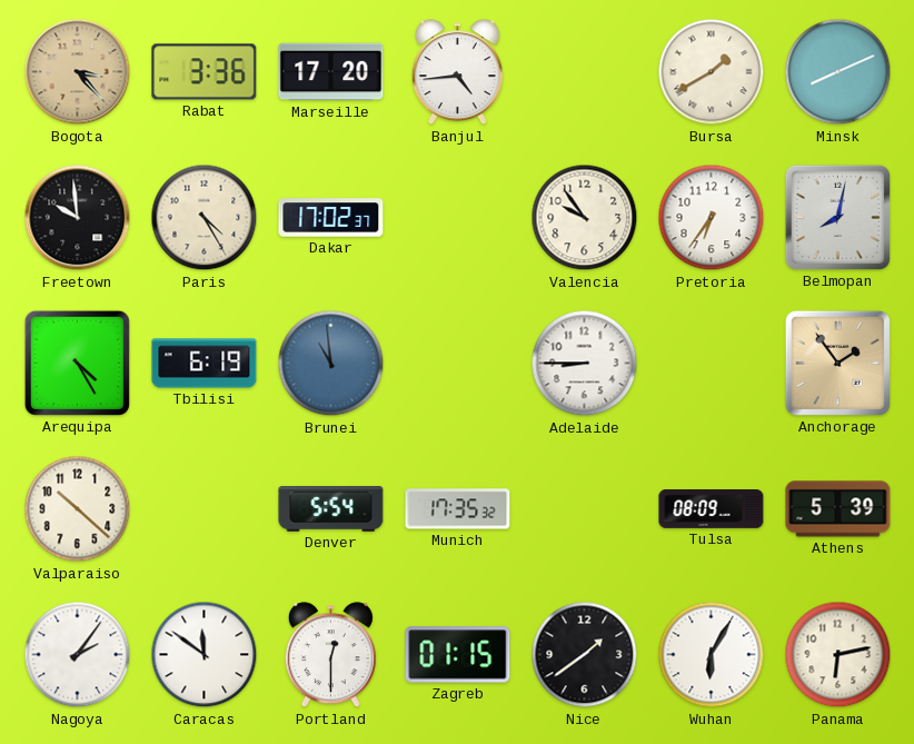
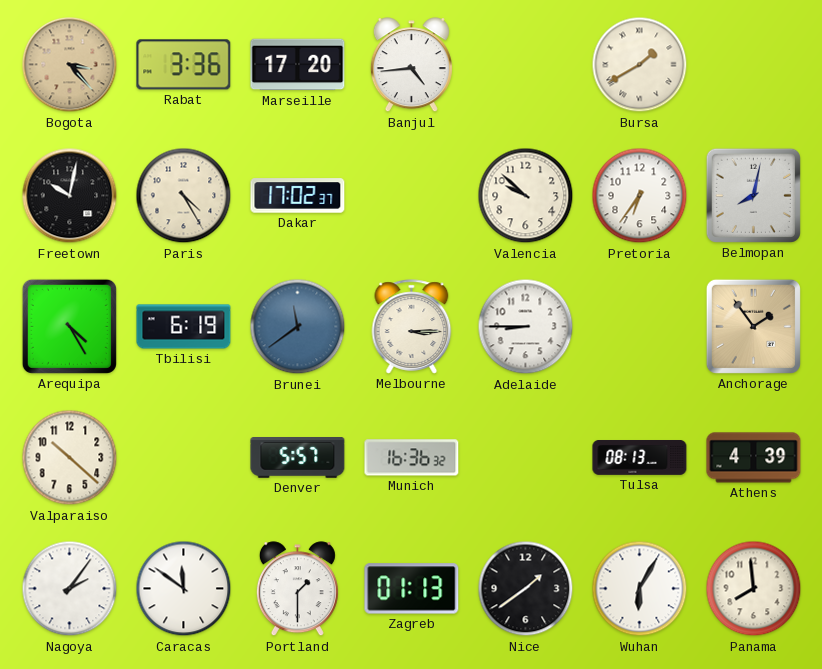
Minsk: 8:11 -> none (838, 72)
Freetown: 9:59 -> 10:02 (70, 196)
Valencia: 9:54 -> 9:52 (526, 196)
Brunei: 10:59 -> 11:39 (298, 327)
Melbourne: none -> 3:15 (412, 327)
Denver: 5:54 -> 5:57 (298, 458)
Munich: 17:35 -> 16:36 (412, 458)
Tulsa: 08:09 -> 08:13 (640, 458)
Athens: 5:39 -> 4:39 (754, 458)
Portland: 12:30 -> 1:30 (297, 589)
Zagreb: 01:15 -> 01:13 (412, 589)
Panama: 6:13 -> 7:59 (754, 589)
